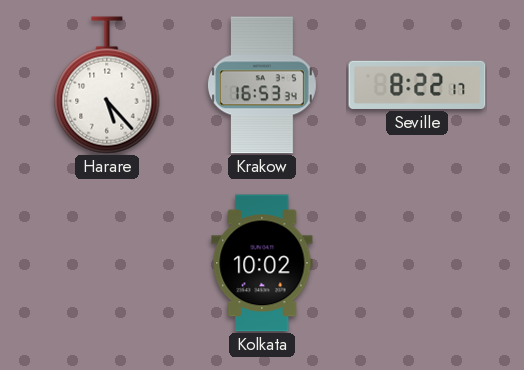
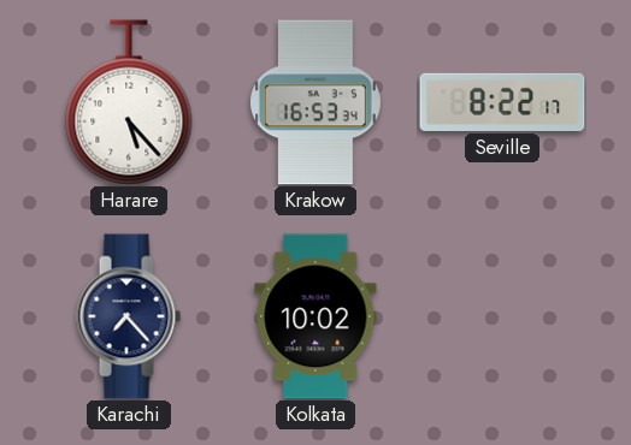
Karachi: none -> 7:23 (129, 316)
